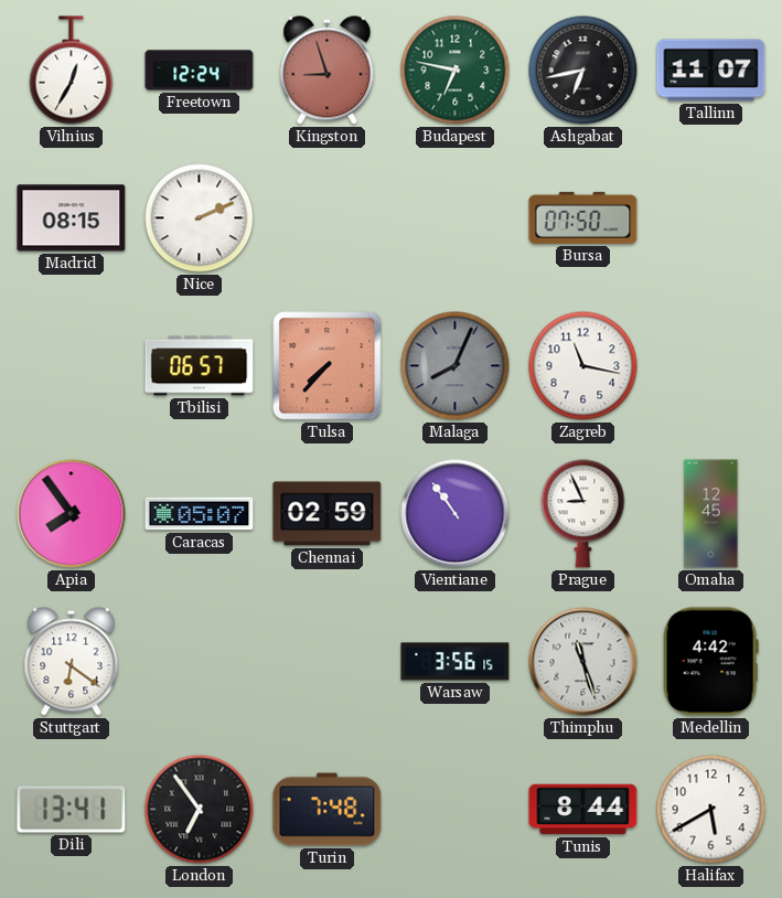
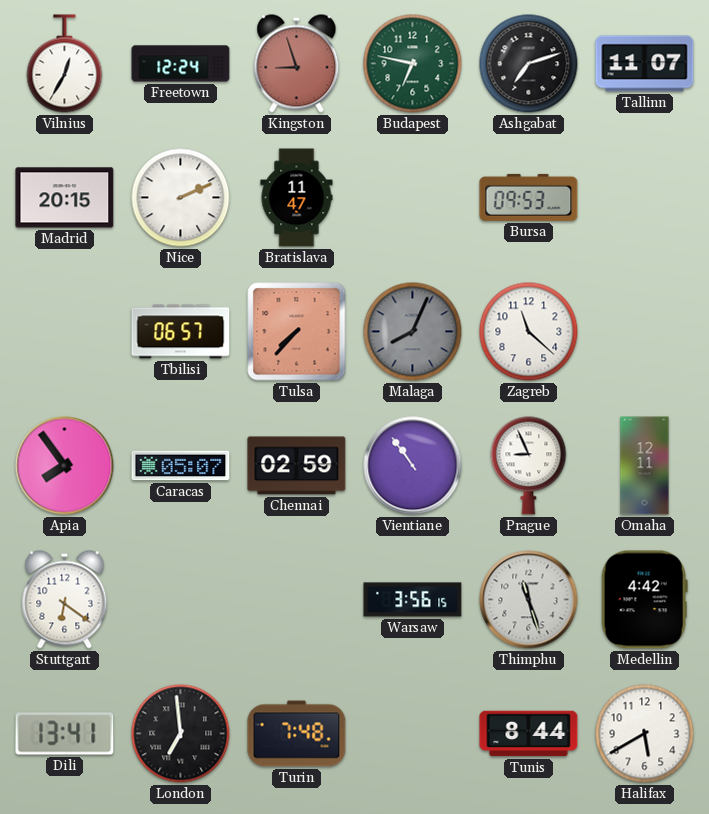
Ashgabat: 6:43 -> 7:12 (529, 64)
Madrid: 08:15 -> 20:15 (65, 198)
Bratislava: none -> 11:47 (297, 198)
Bursa: 07:50 -> 09:53 (529, 197)
Zagreb: 11:17 -> 11:22 (529, 332)
Omaha: 12:45 -> 12:11 (645, 466)
London: 6:54 -> 6:59 (181, 734)
